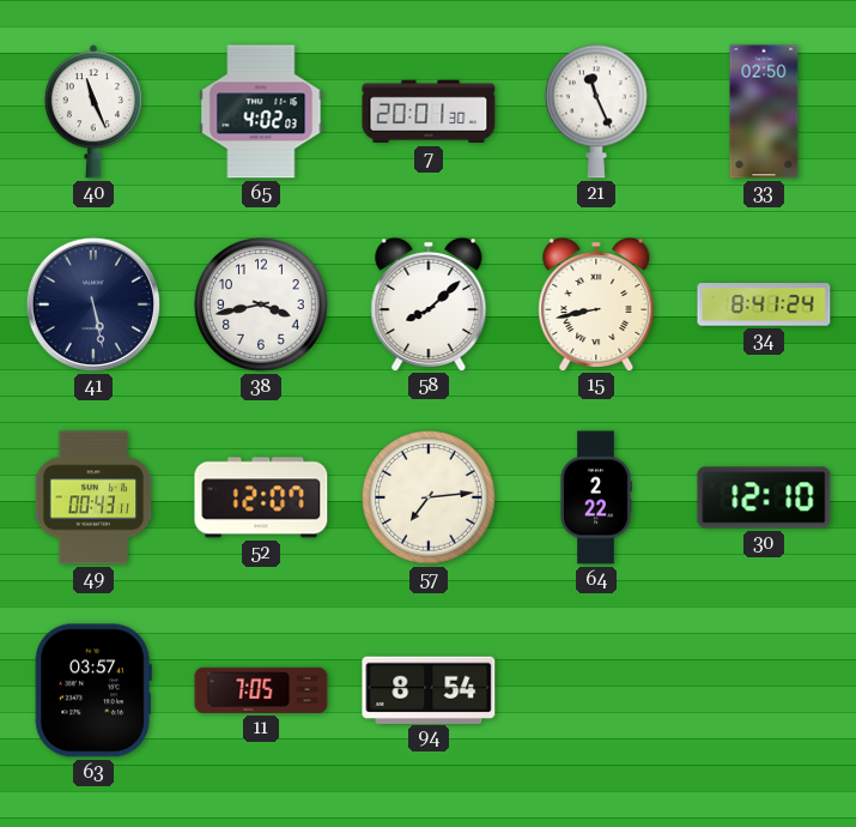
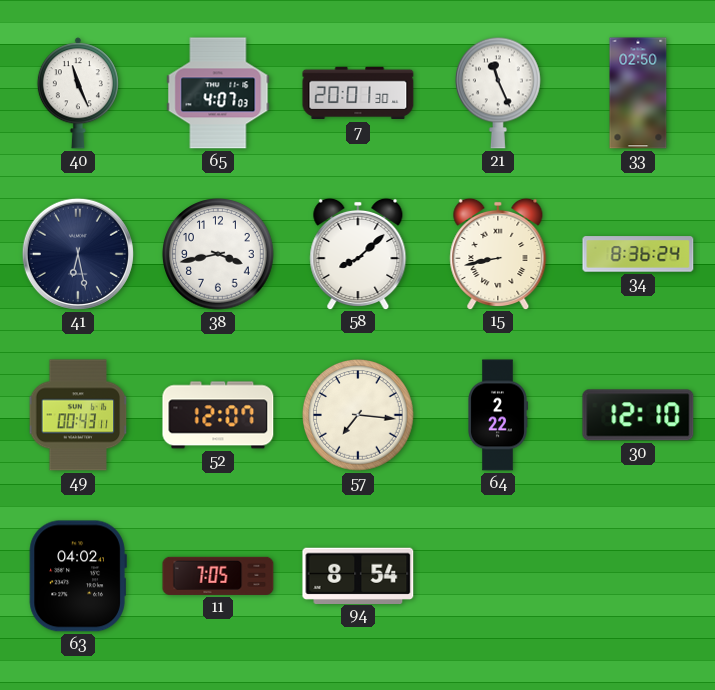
65: 4:02 -> 4:07 (218, 93)
41: 5:28 -> 6:28 (78, 254)
34: 8:41 -> 8:36 (638, 254)
57: 7:14 -> 7:16 (358, 415)
63: 03:57 -> 04:02 (78, 576)
